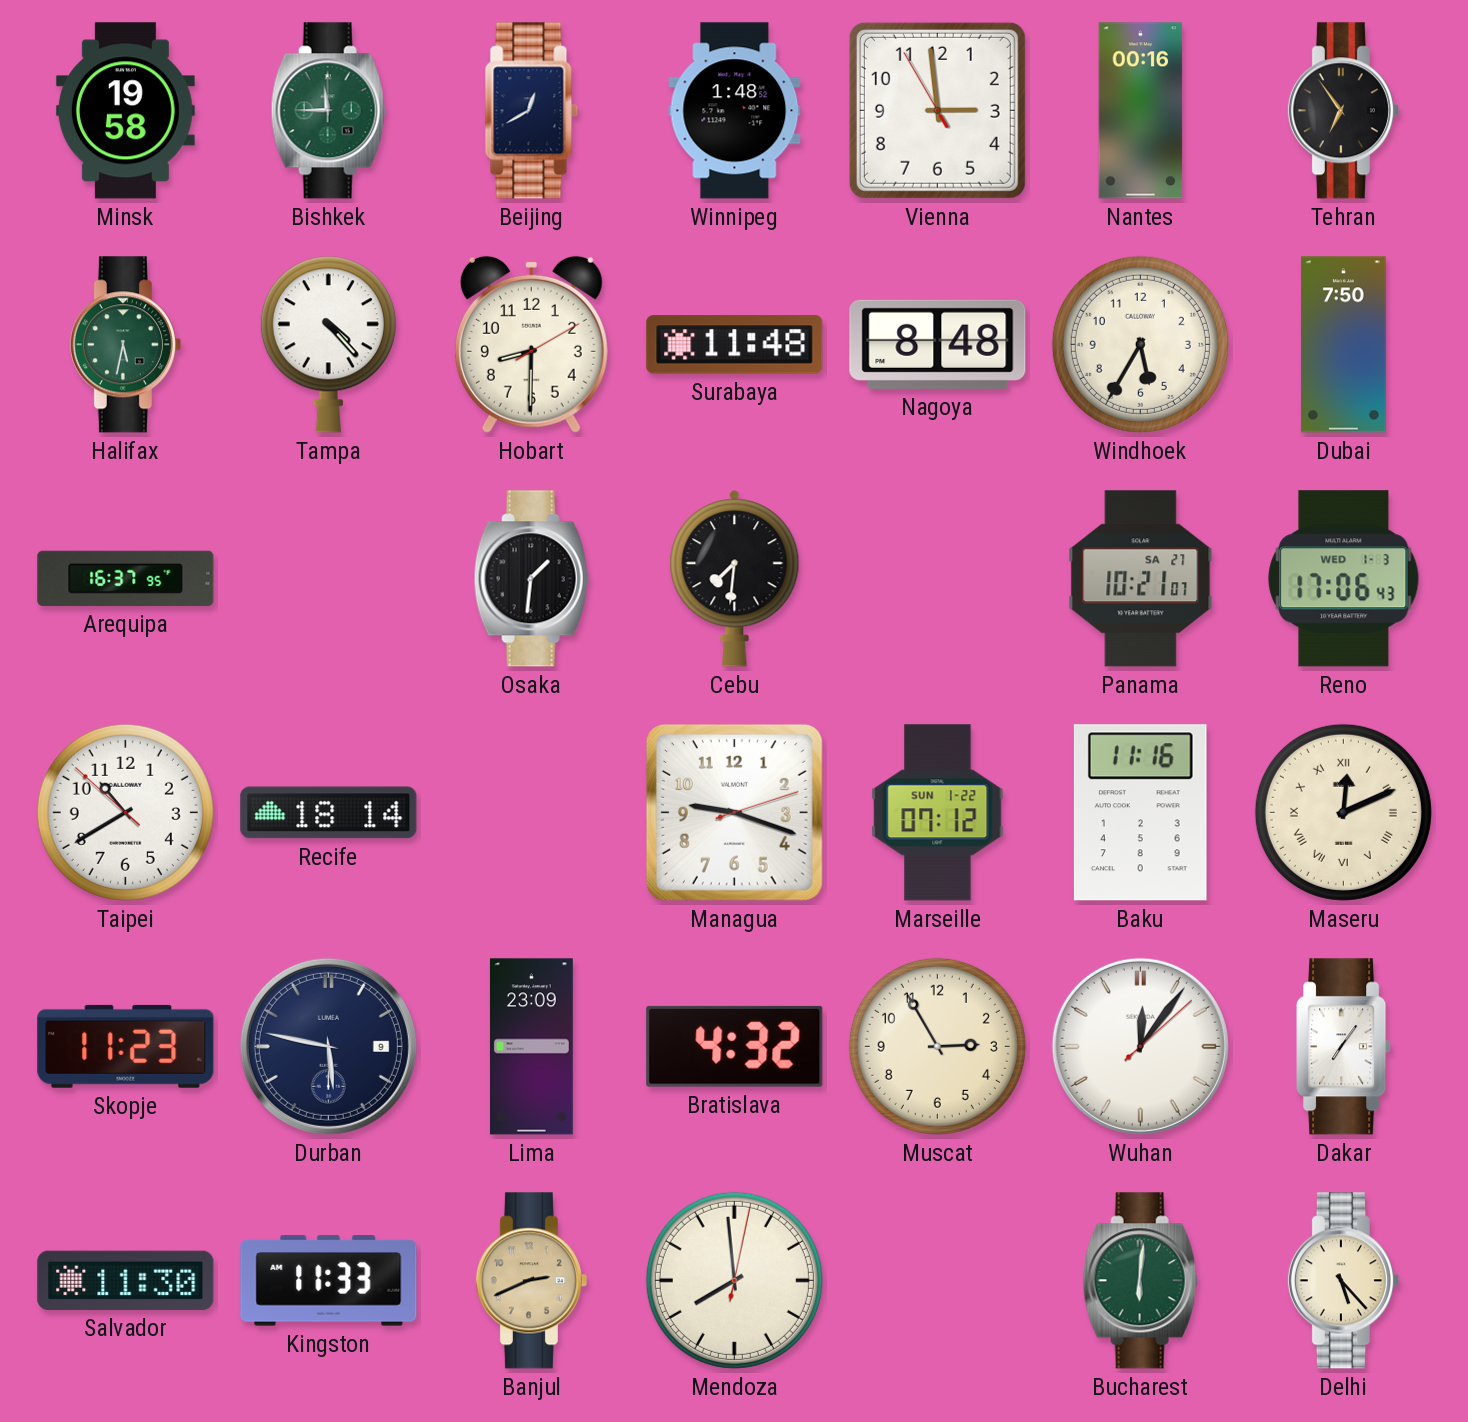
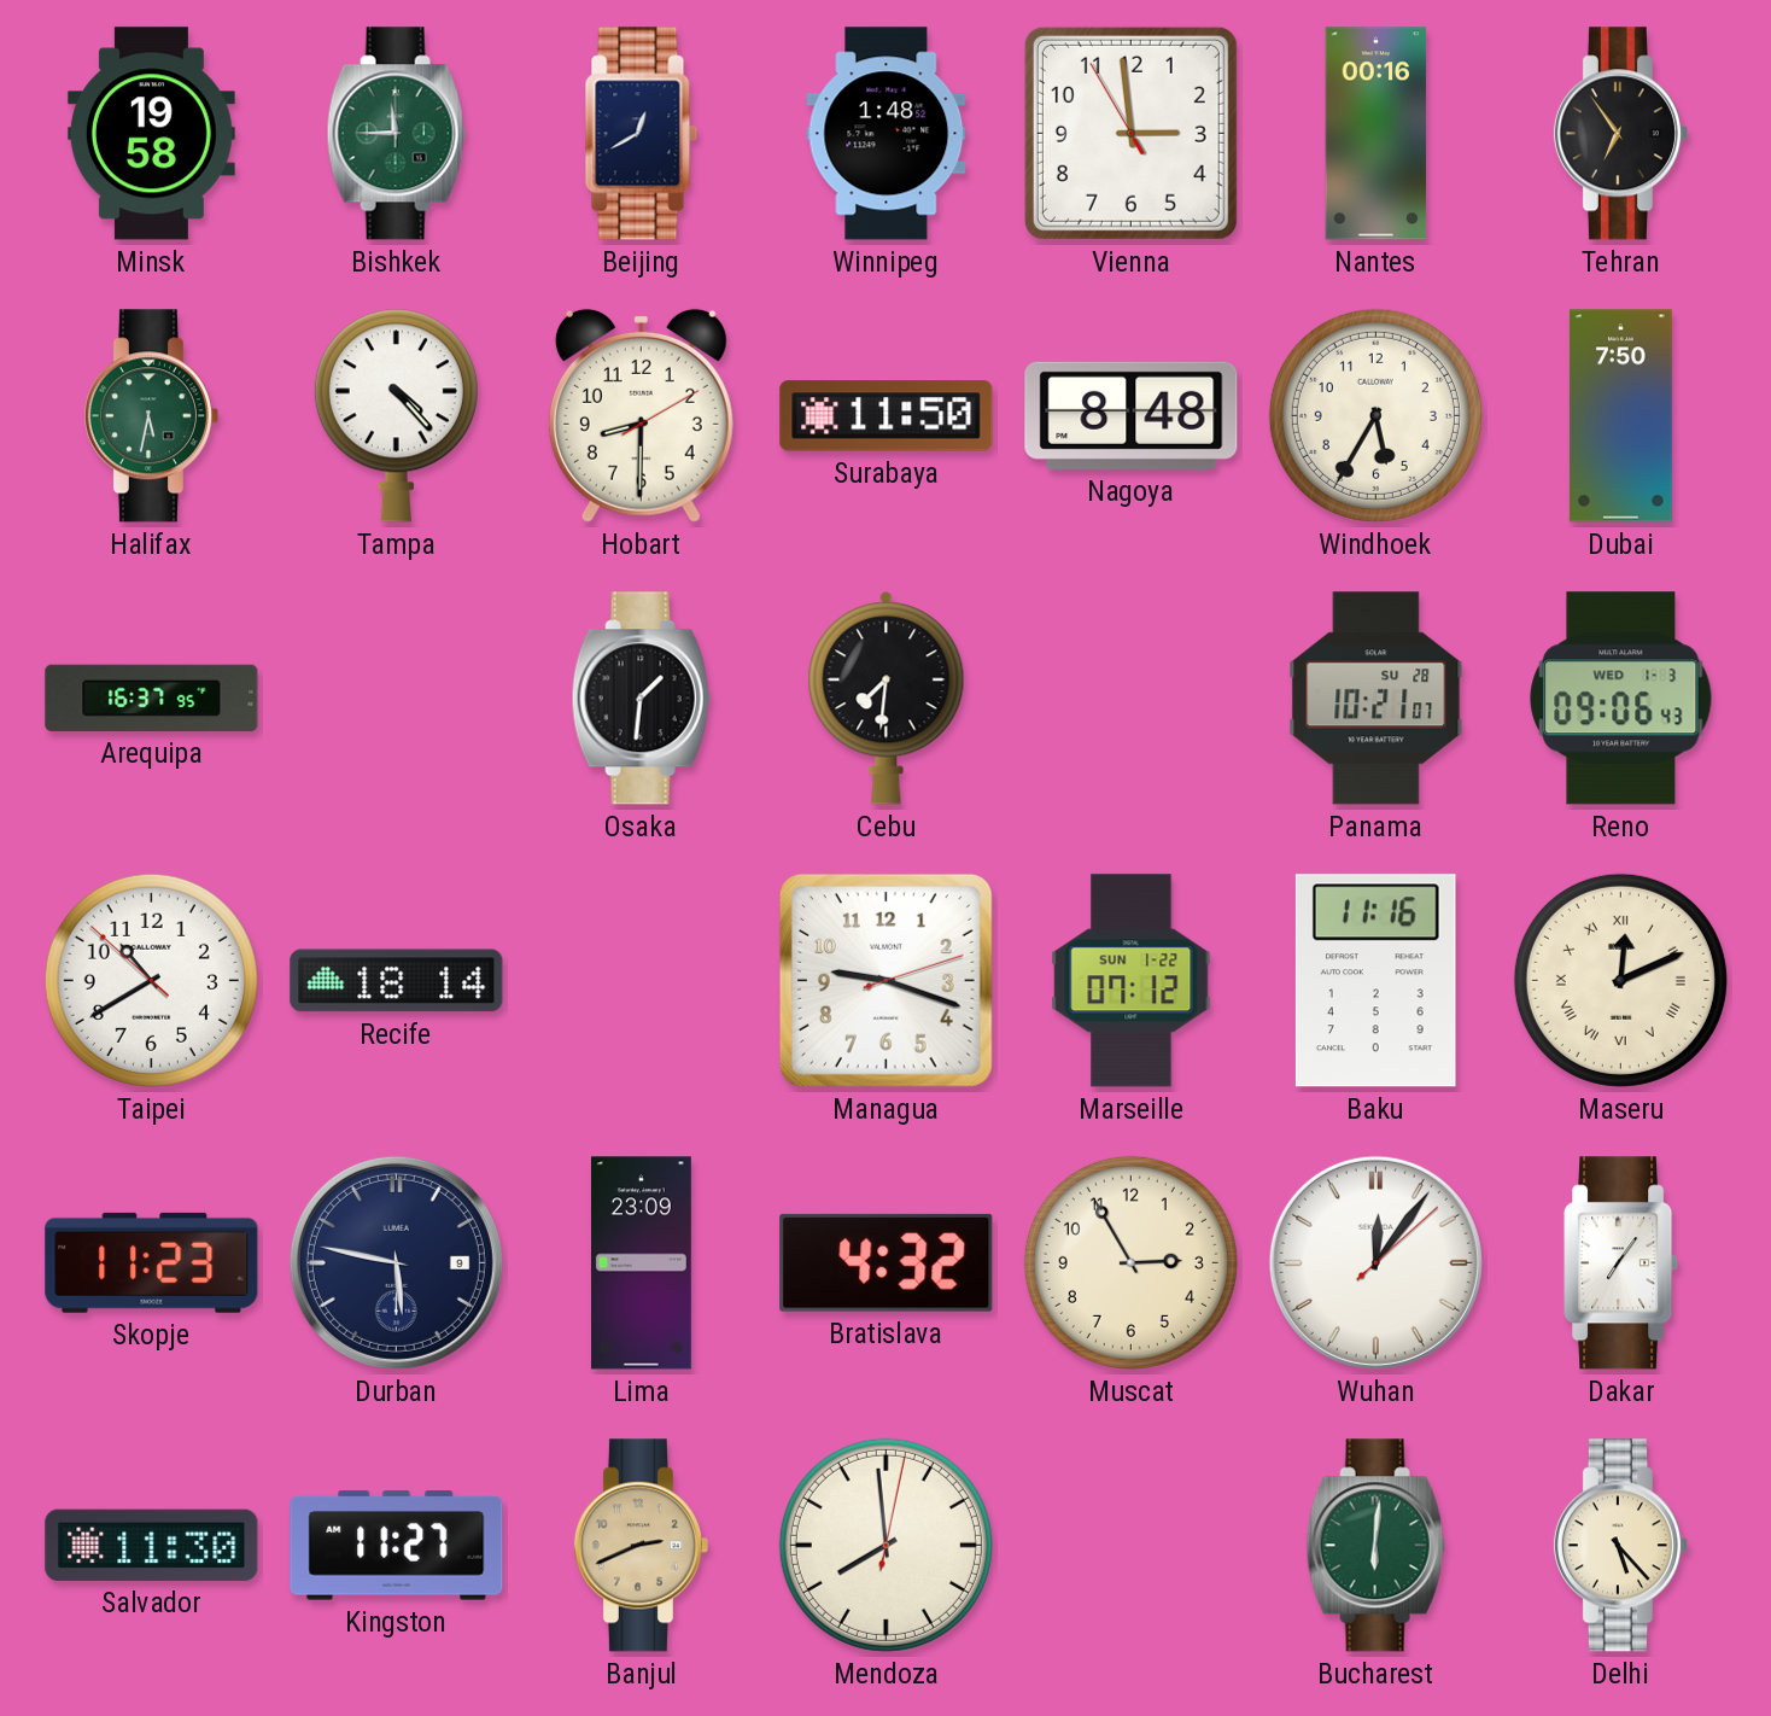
Surabaya: 11:48 -> 11:50 (887, 416)
Panama date: SA 27 -> SU 28 (1377, 699)
Reno: 17:06 -> 09:06 (1621, 699)
Kingston: 11:33 -> 11:27 (397, 1546)
